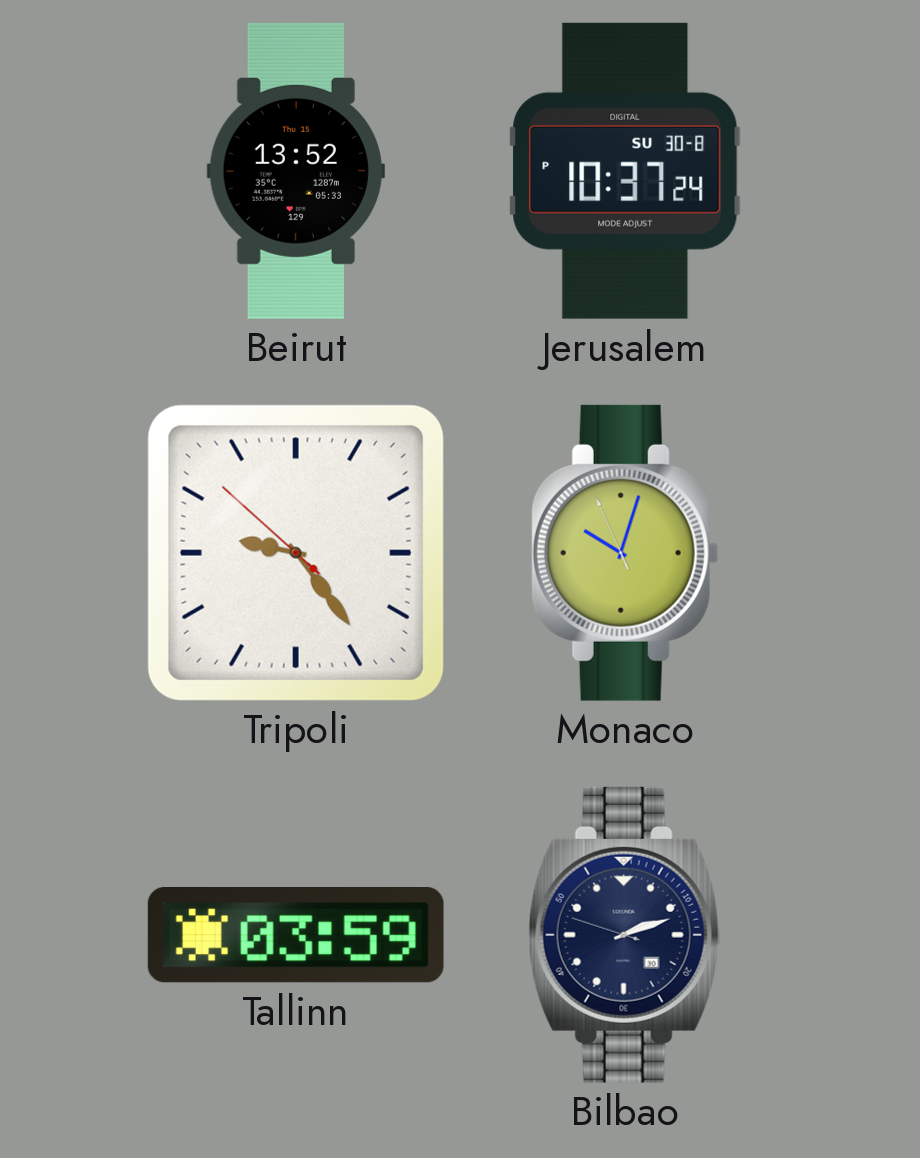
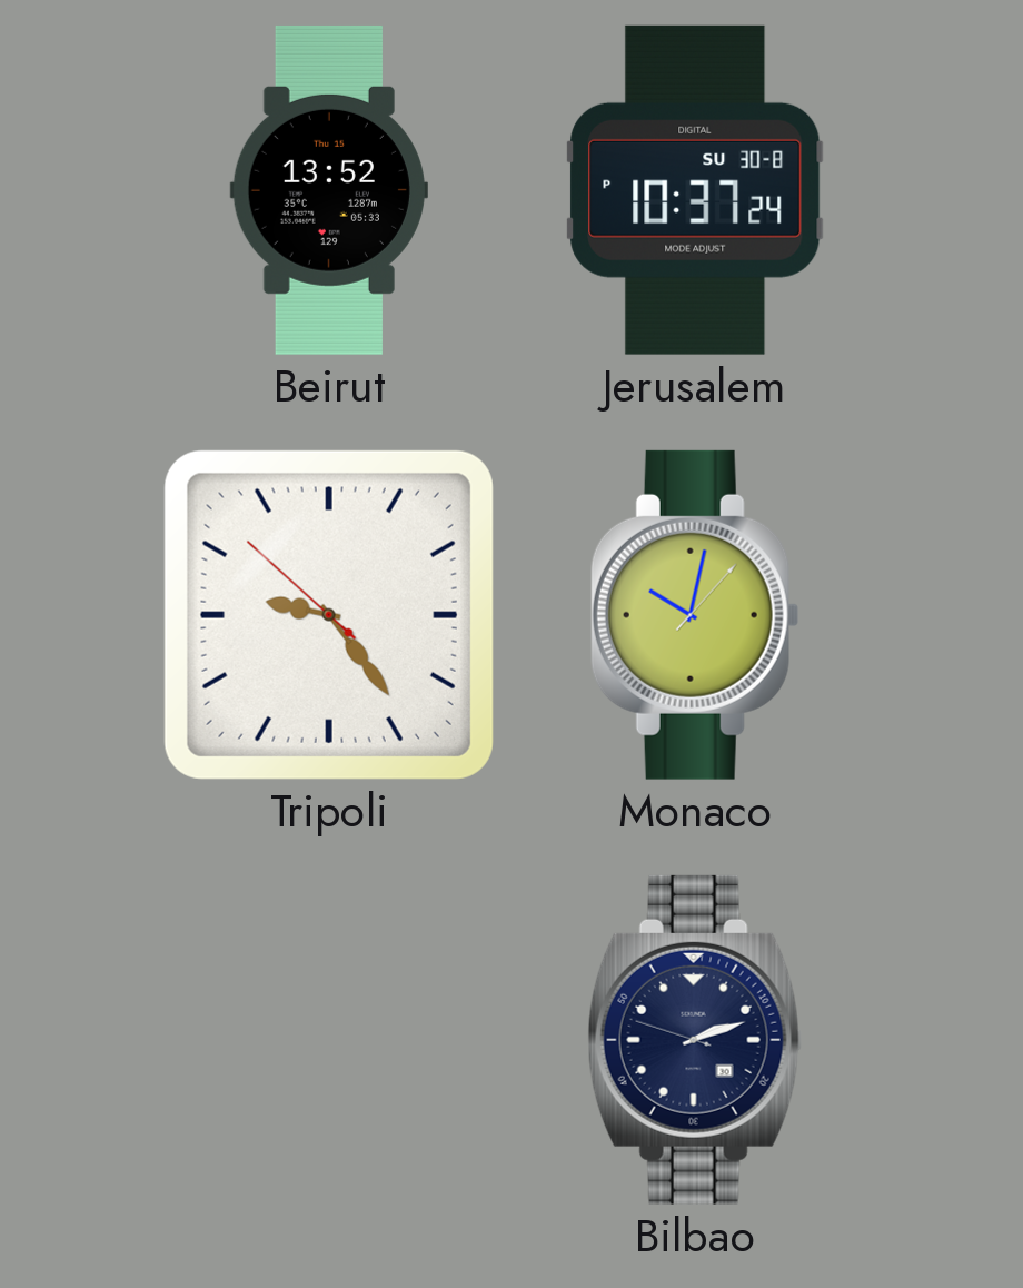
Monaco: 10:02:56 -> 10:02:07 (695, 615)
Tallinn: 03:59 -> none (296, 936)
